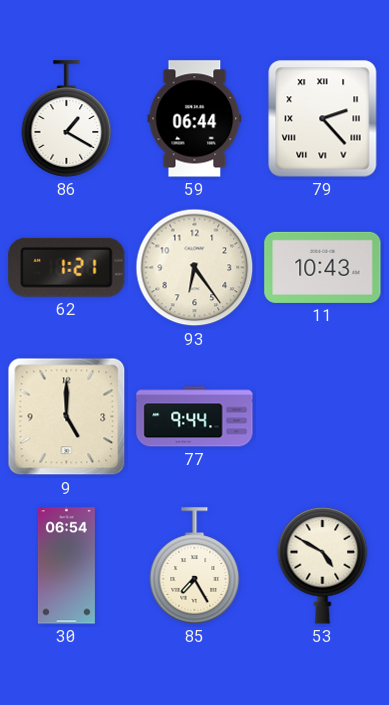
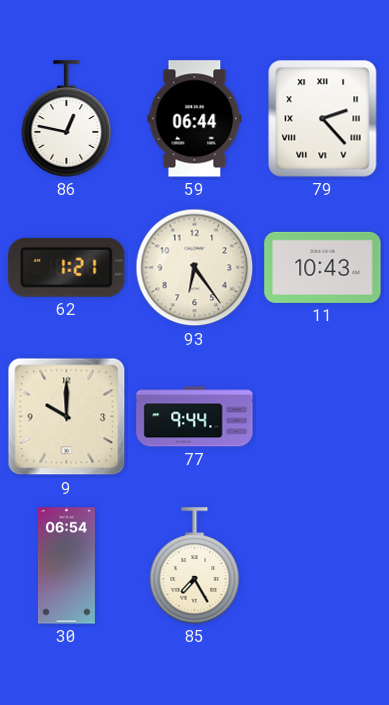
86: 1:20 -> 12:47 (67, 119)
9: 5:00 -> 10:00 (67, 417)
53: 4:50 -> none (323, 565)
